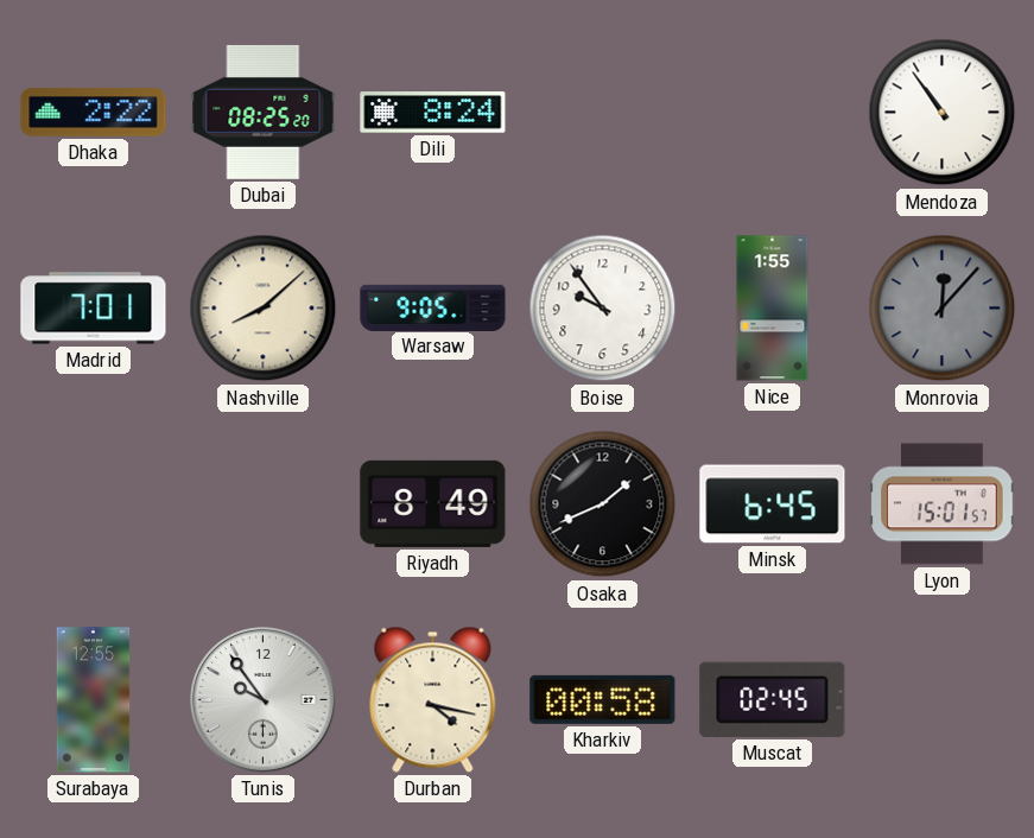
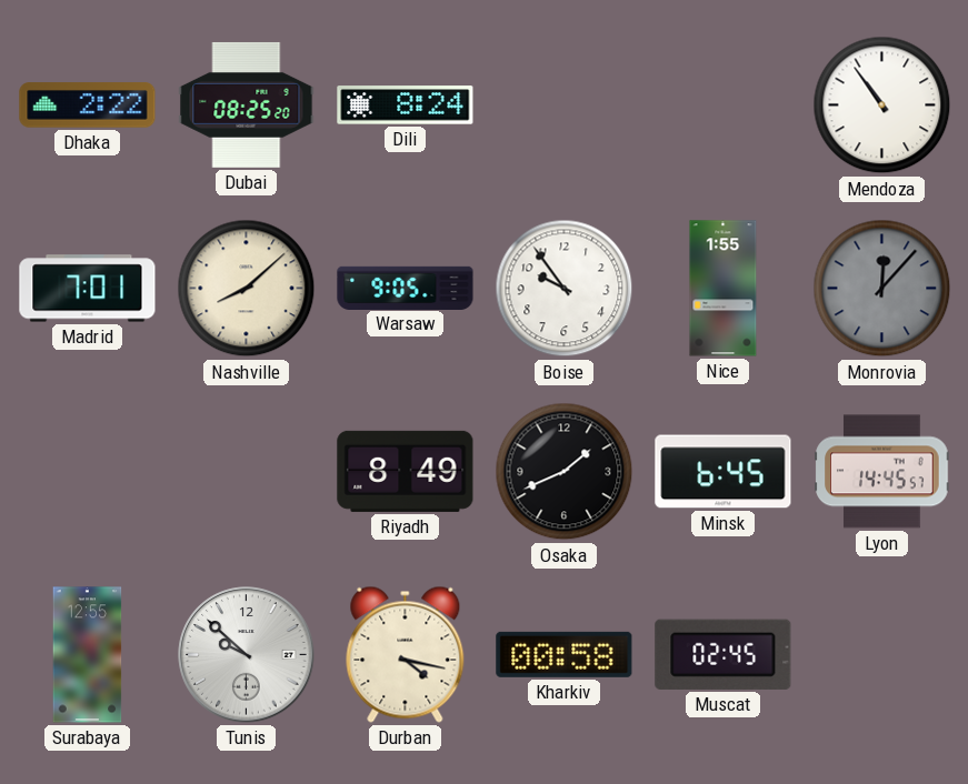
Lyon: 15:01 -> 14:45 (882, 472)
Tunis: 9:54 -> 9:52 (247, 655)
